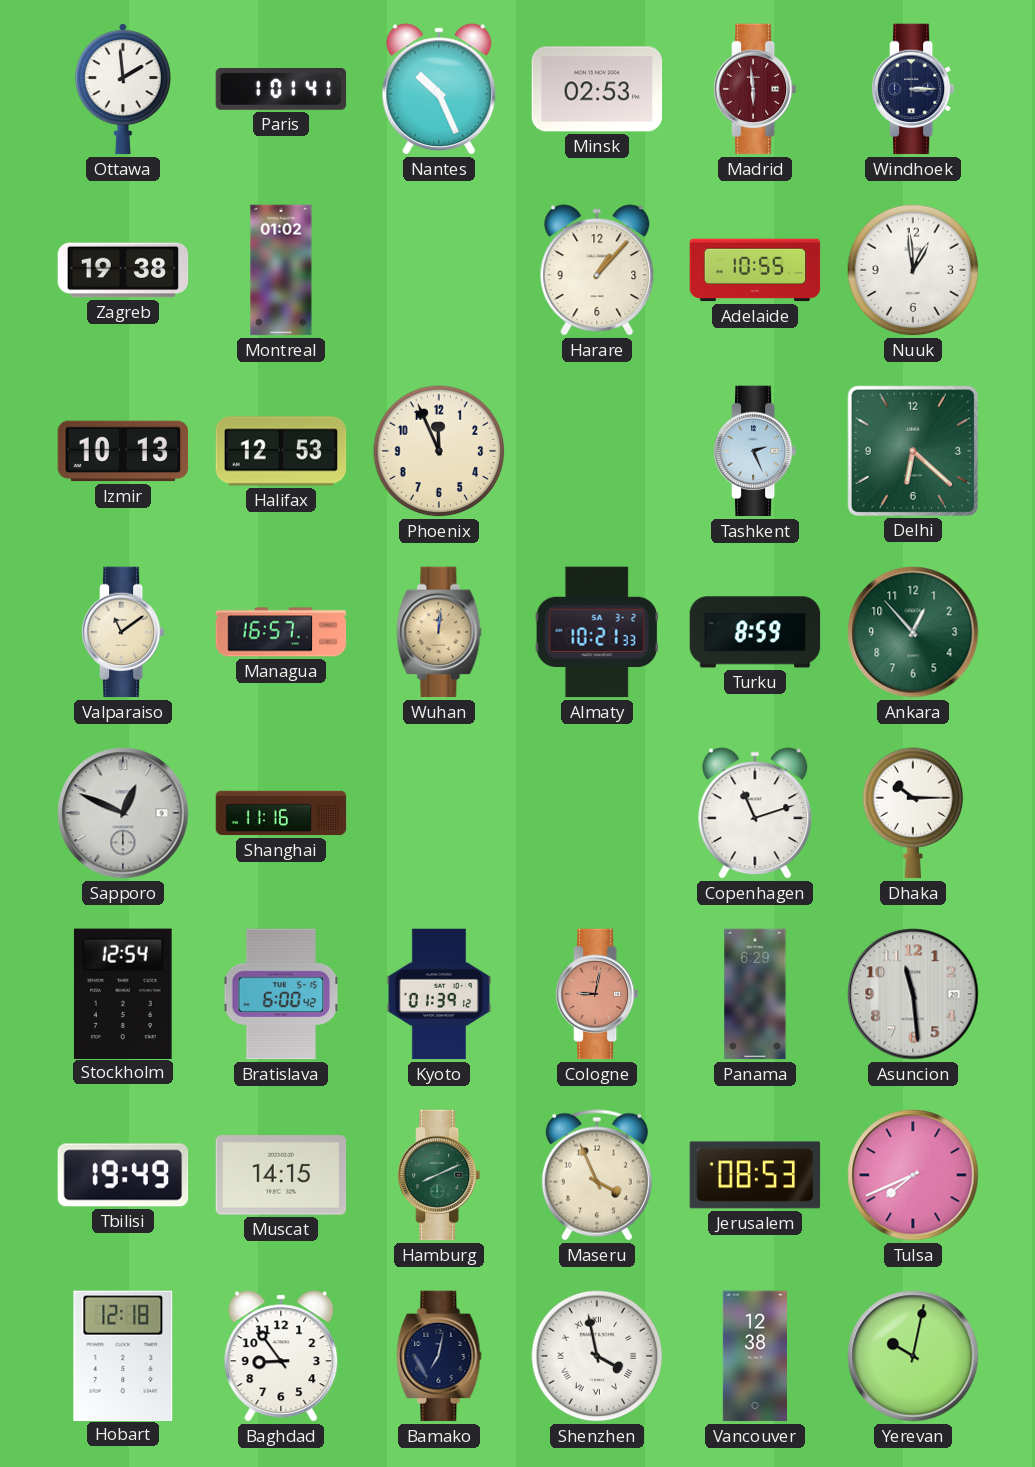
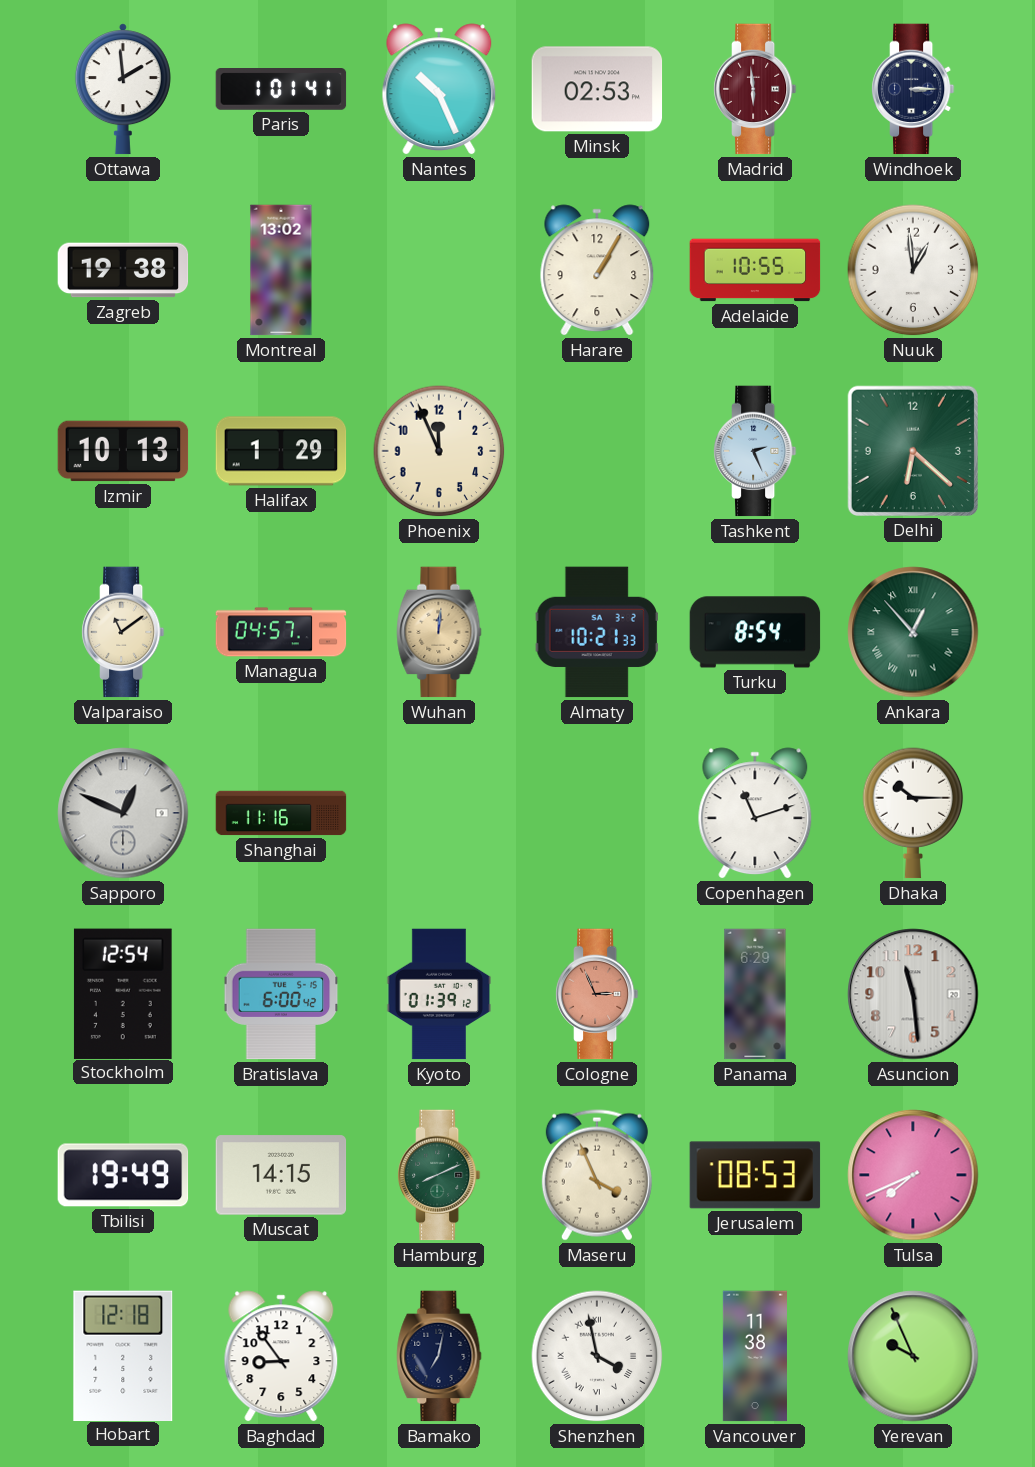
Montreal: 01:02 -> 13:02 (281, 270)
Harare: 1:07 -> 1:05 (597, 270)
Halifax: 12:53 -> 1:29 (281, 451)
Managua: 16:57 -> 04:57 (281, 632)
Turku: 8:59 -> 8:54 (755, 632)
Ankara numerals: Arabic -> Roman (913, 632)
Cologne: 9:02 -> 2:56 (597, 994)
Vancouver: 12:38 -> 11:38 (755, 1356)
Yerevan: 10:02 -> 9:56 (913, 1356)
